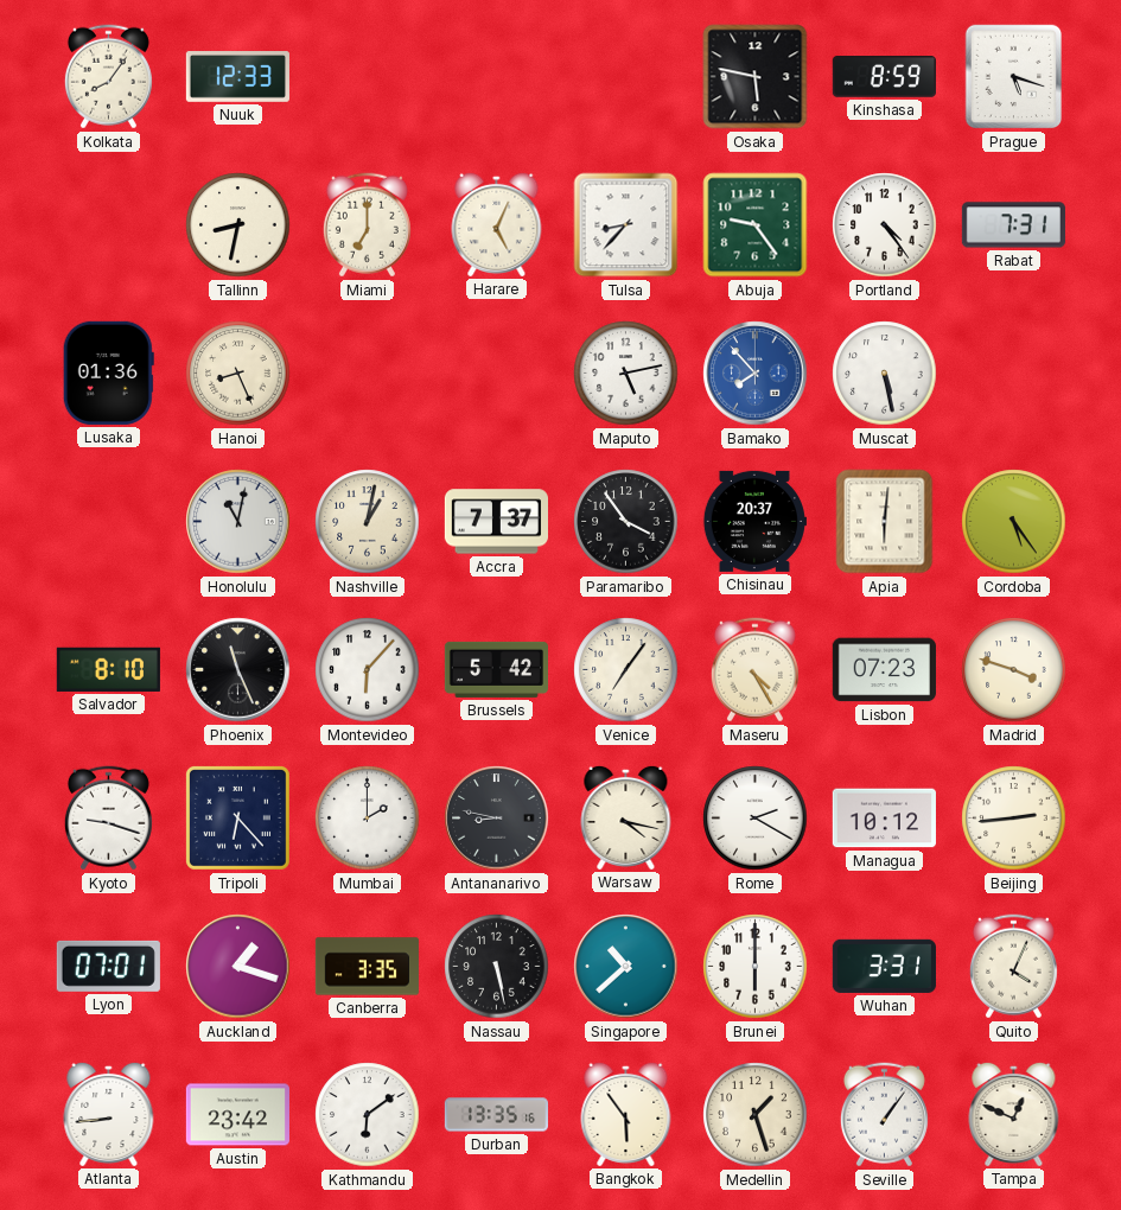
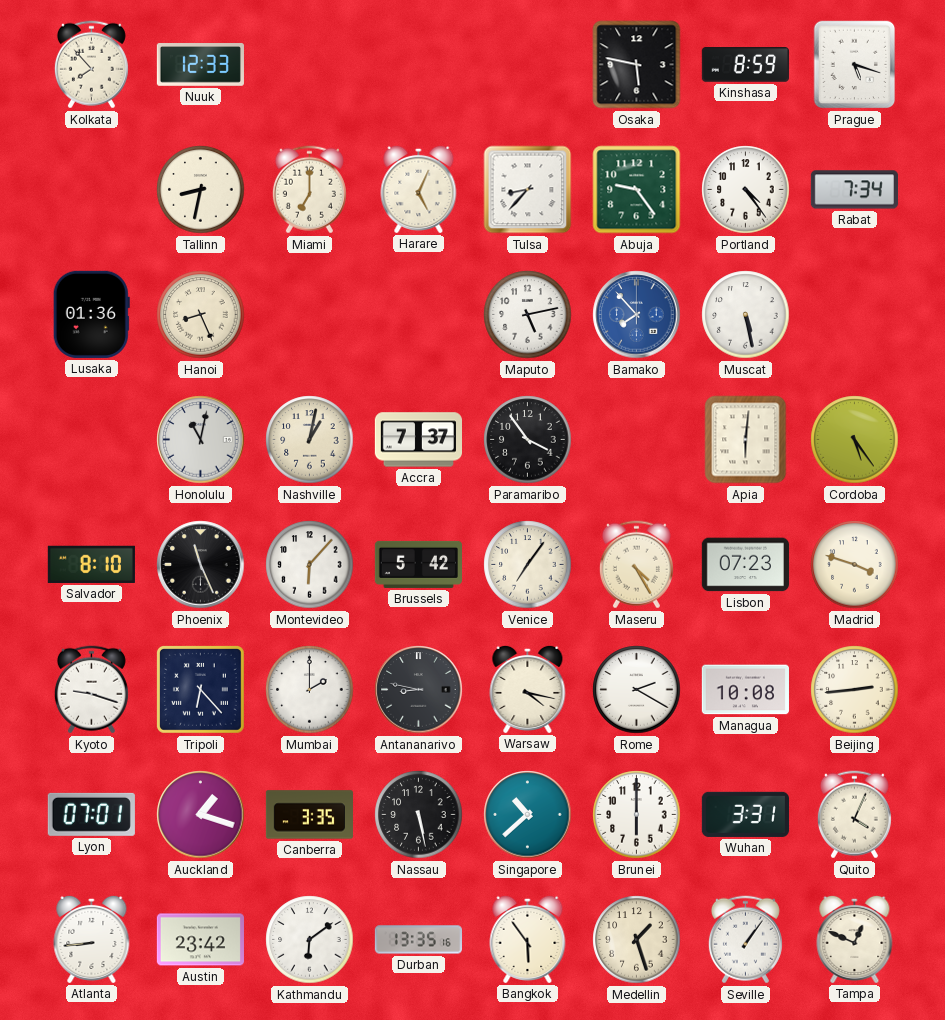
Kolkata: 8:06 -> 7:53 (91, 65)
Rabat: 7:31 -> 7:34 (854, 190)
Chisinau: 20:37 -> none (754, 521)
Managua: 10:12 -> 10:08 (745, 690)
